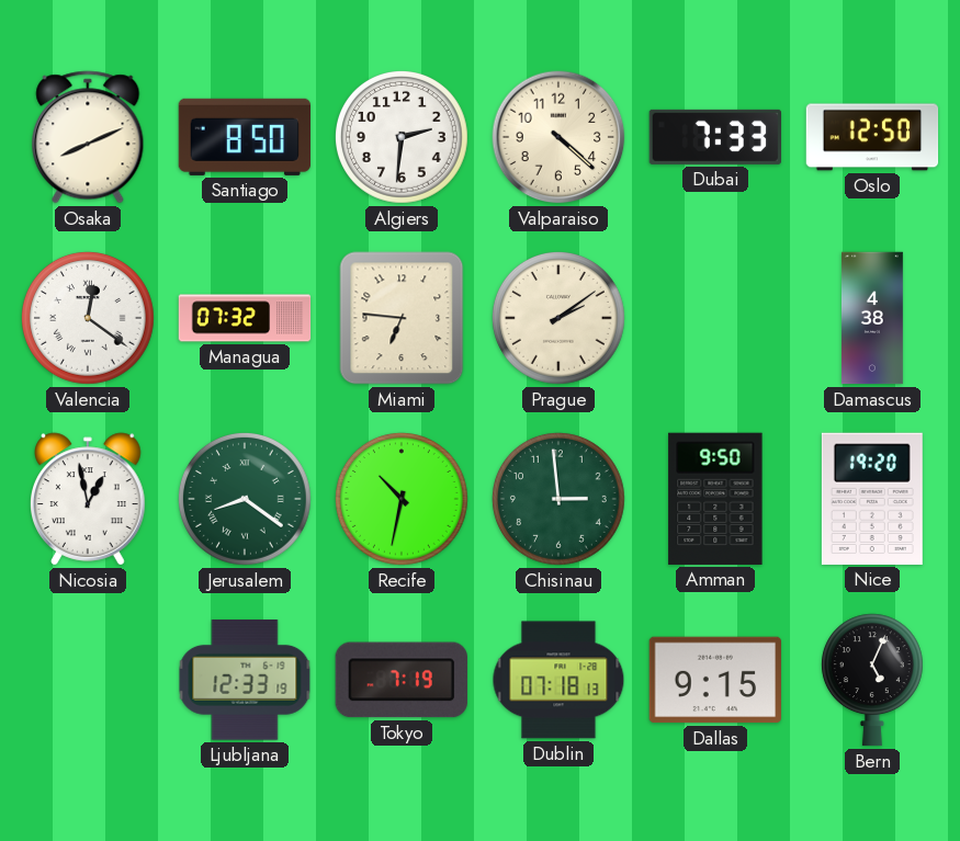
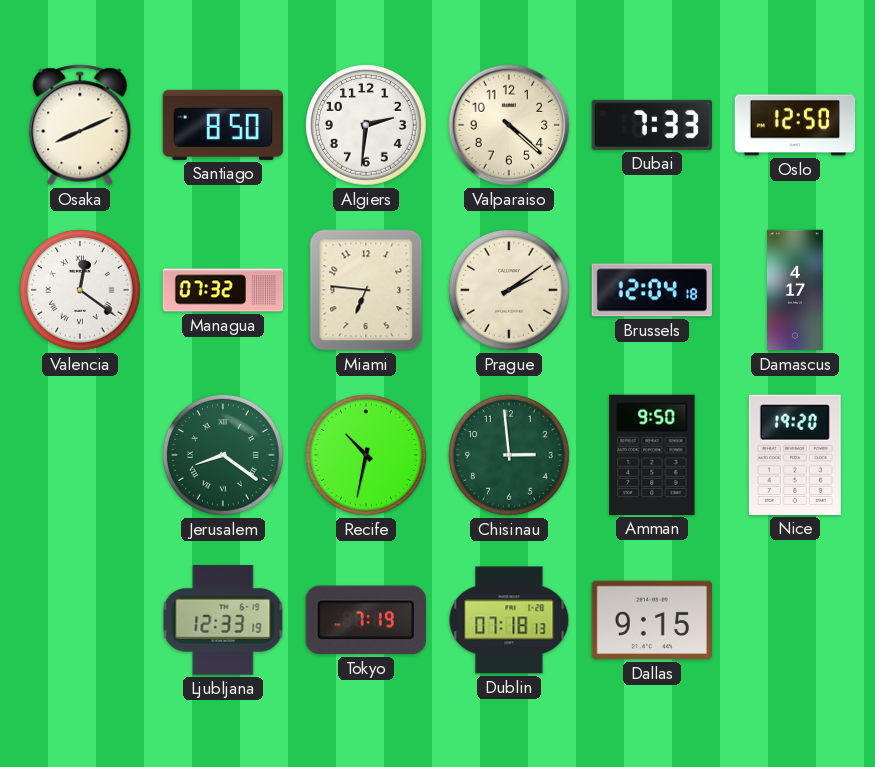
Brussels: none -> 12:04 (651, 290)
Damascus: 4:38 -> 4:17 (795, 290)
Nicosia: 12:58 -> none (89, 499)
Bern: 5:04 -> none (872, 680)
